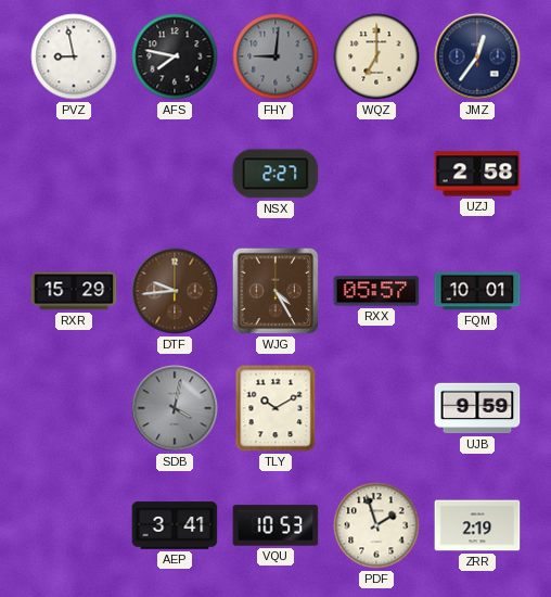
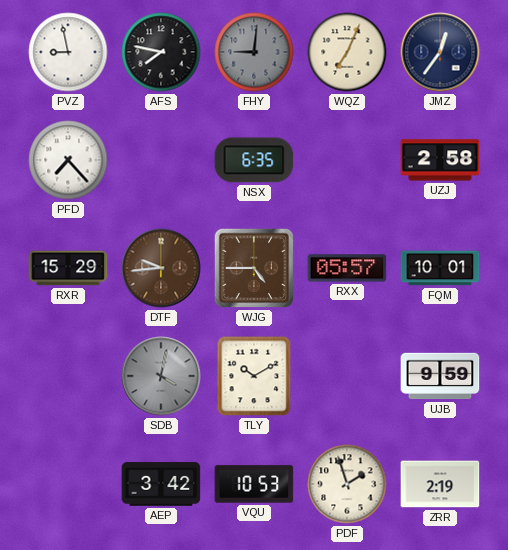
WQZ: 7:00 -> 7:04 (347, 52)
PFD: none -> 7:23 (68, 160)
NSX: 2:27 -> 6:35 (254, 160)
WJG: 4:25 -> 4:45 (254, 268)
AEP: 3:41 -> 3:42 (161, 484)
